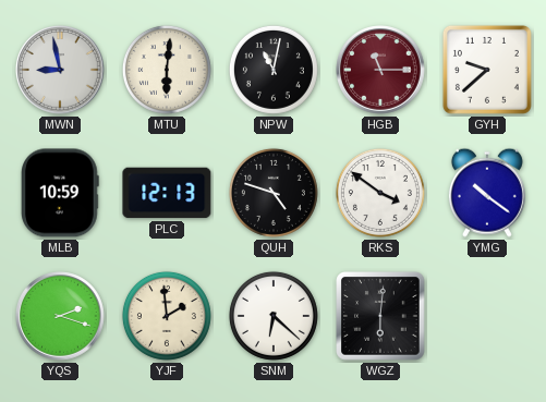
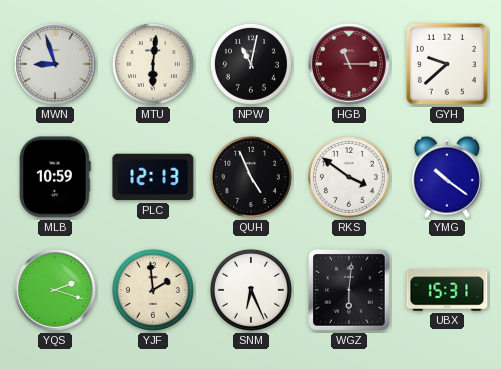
MWN: 8:58 -> 8:57 (55, 64)
QUH: 4:48 -> 4:56 (251, 177)
SNM: 6:22 -> 6:26 (251, 290)
UBX: none -> 15:31 (447, 290)
